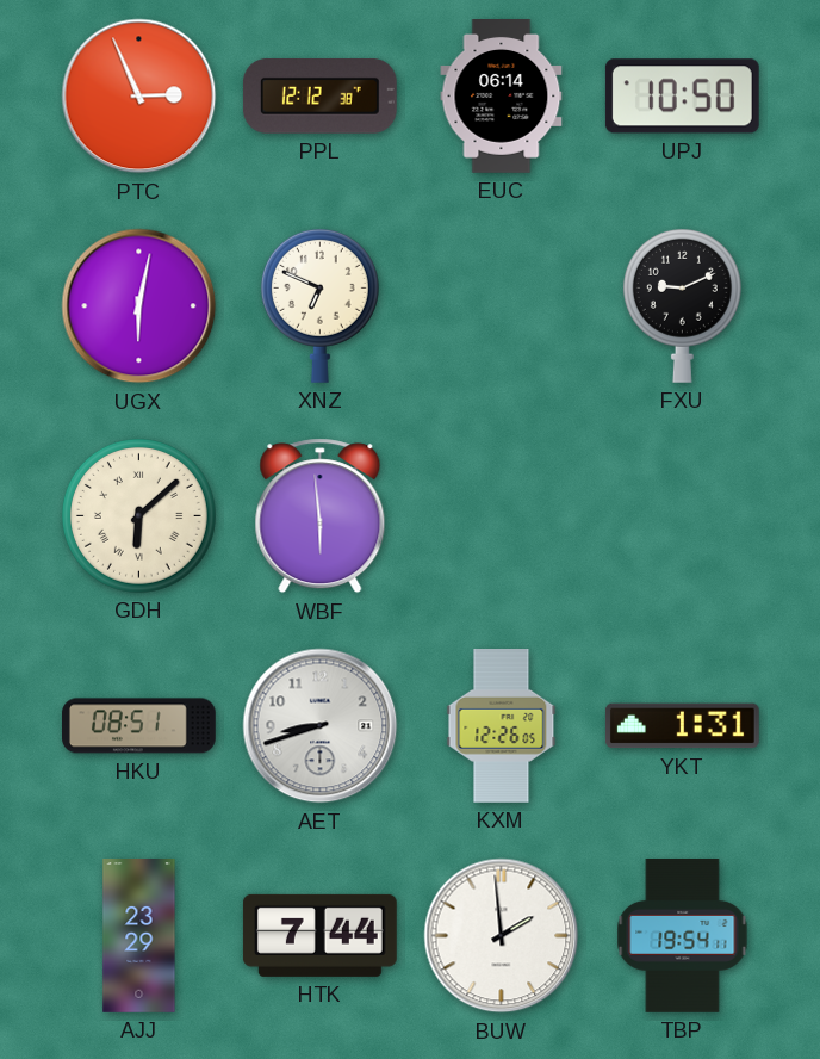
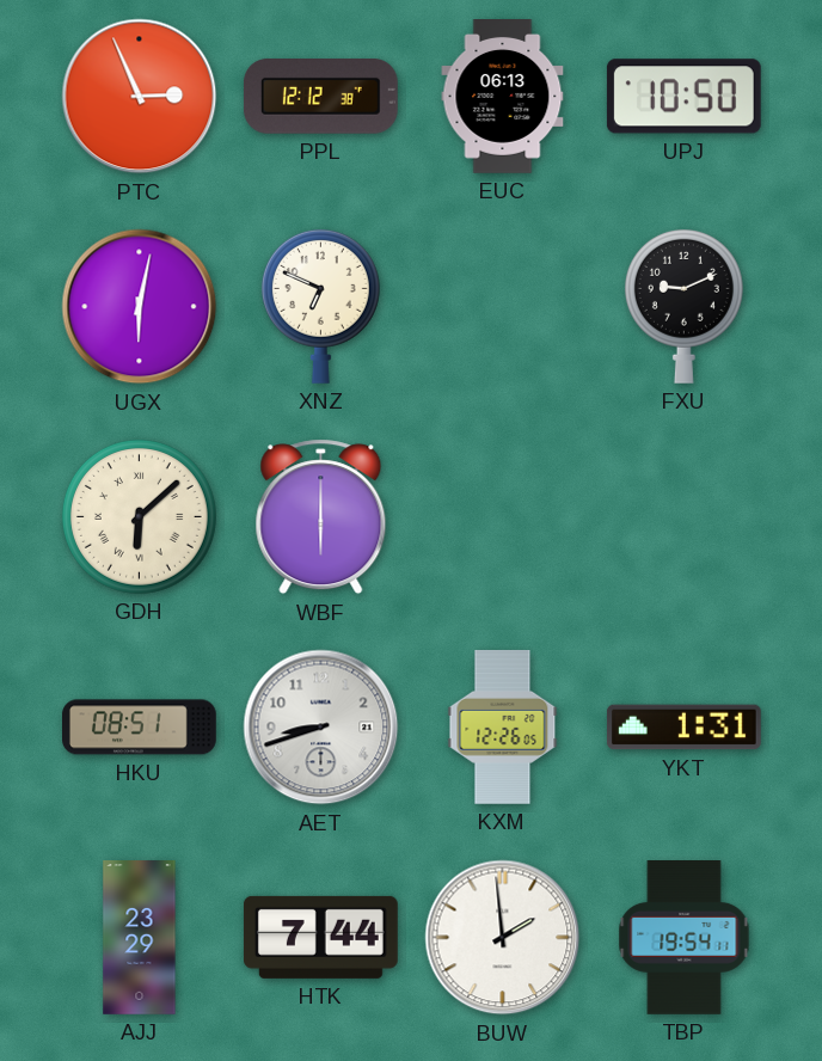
EUC: 06:14 -> 06:13 (503, 97)
WBF: 5:59 -> 6:00 (321, 517)
